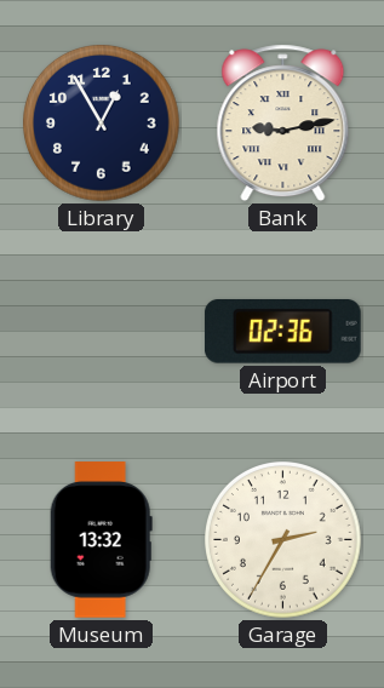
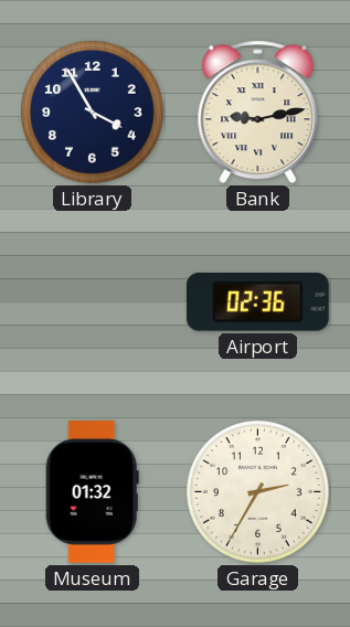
Library: 12:55 -> 3:55 (93, 113)
Museum: 13:32 -> 01:32 (92, 492)
